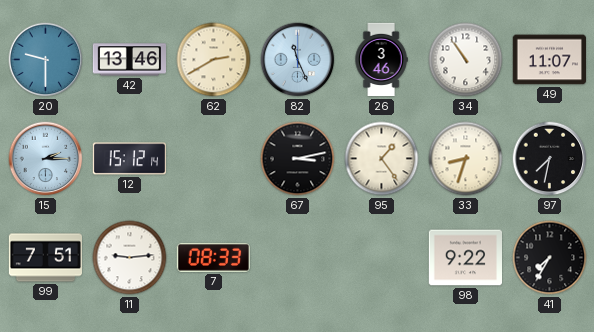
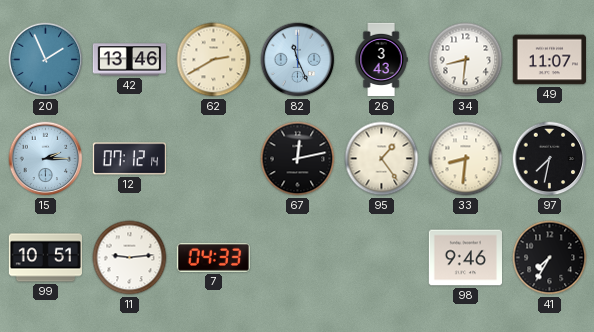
20: 9:30 -> 1:56 (46, 60)
26: 3:46 -> 3:43 (381, 60)
34: 10:54 -> 8:31 (466, 60)
12: 15:12 -> 07:12 (129, 159)
67: 3:13 -> 12:13 (298, 159)
33: 8:33 -> 8:31 (466, 159)
99: 7:51 -> 10:51 (45, 258)
7: 08:33 -> 04:33 (213, 257)
98: 9:22 -> 9:46 (465, 258)
